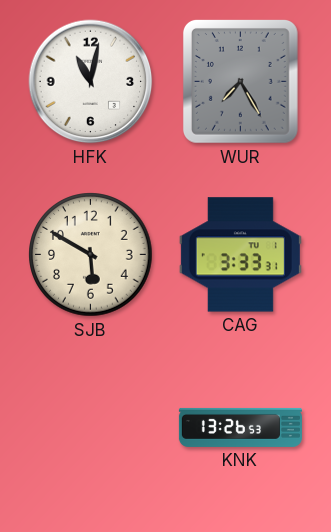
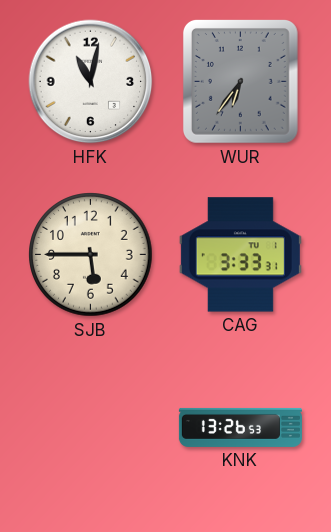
WUR: 7:25 -> 6:36 (240, 81)
SJB: 5:50 -> 5:45 (91, 255)
